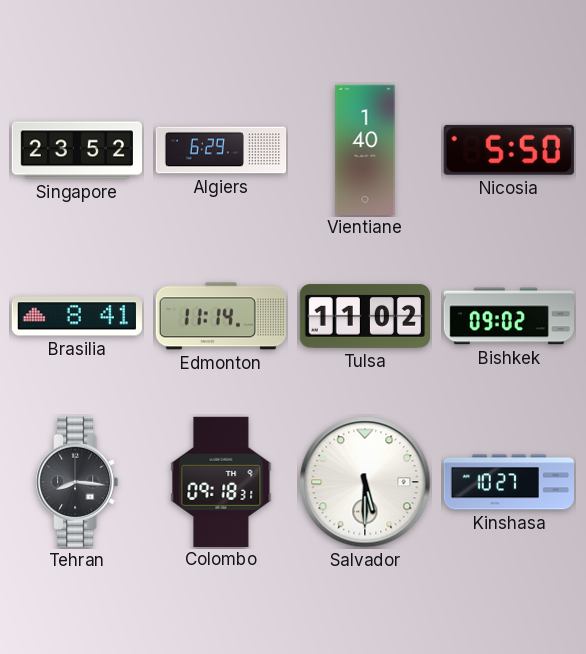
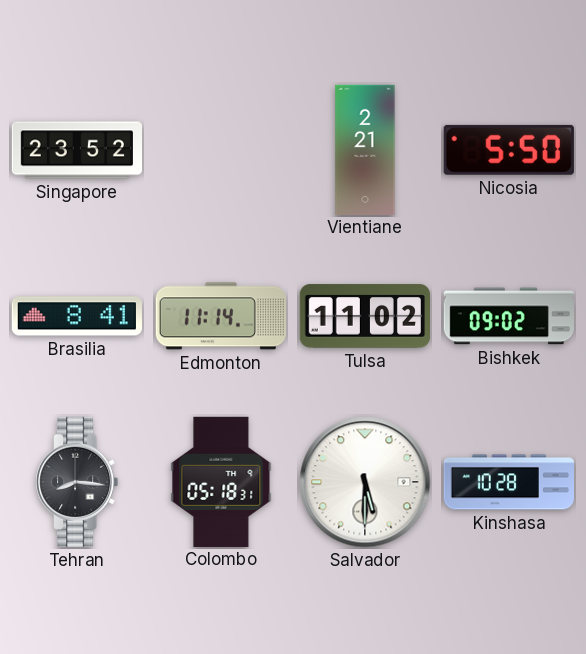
Algiers: 6:29 -> none (221, 150)
Vientiane: 1:40 -> 2:21 (365, 149)
Colombo: 09:18 -> 05:18 (221, 481)
Kinshasa: 10:27 -> 10:28 (508, 482)
